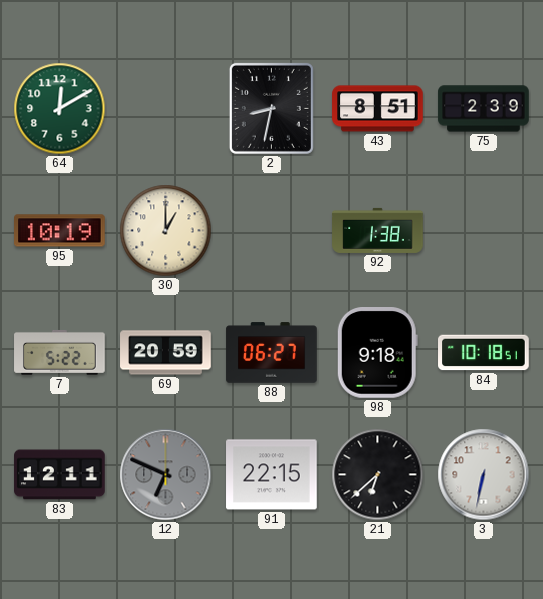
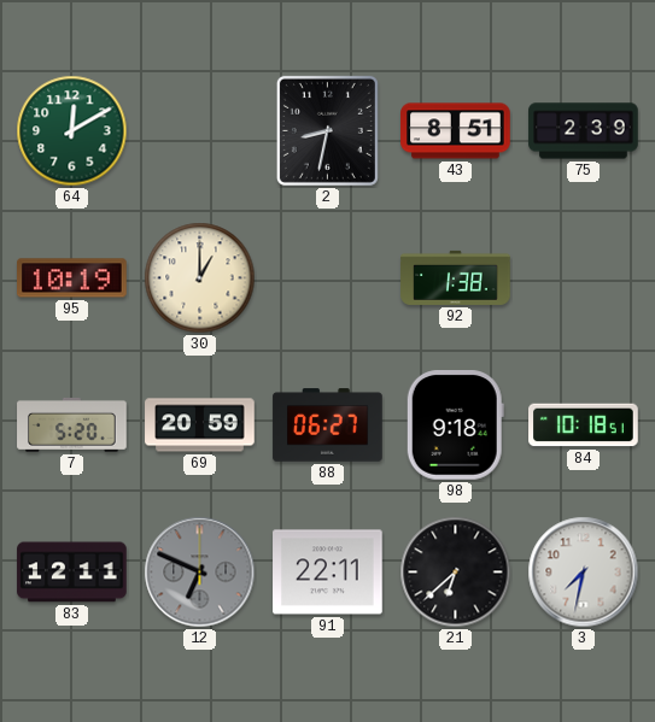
7: 5:22 -> 5:20 (72, 424)
91: 22:15 -> 22:11 (328, 573)
3: 6:32 -> 7:32 (584, 573)
